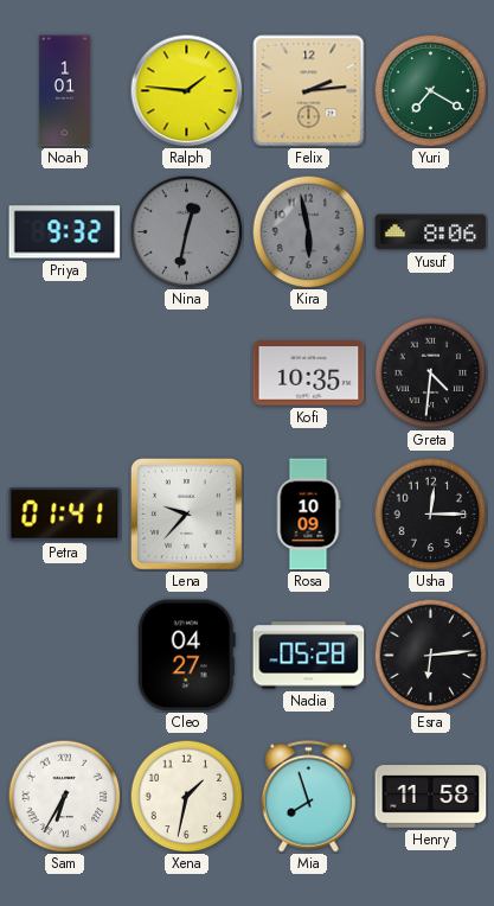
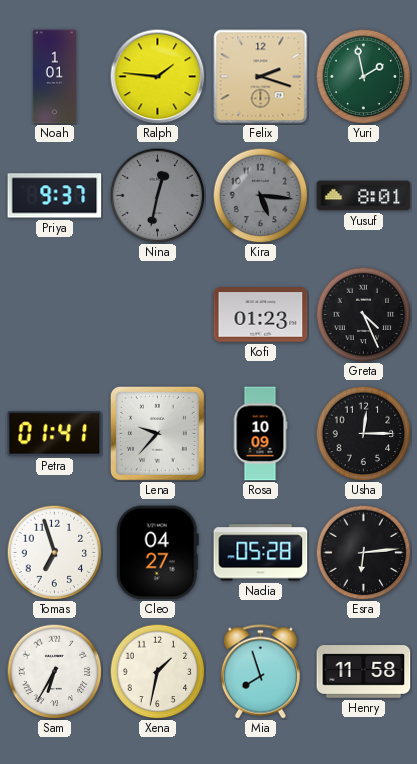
Felix: 2:14 -> 2:18 (261, 77)
Yuri: 7:20 -> 1:58 (363, 76)
Priya: 9:32 -> 9:37 (55, 196)
Kira: 5:58 -> 5:16 (260, 195)
Yusuf: 8:06 -> 8:01 (364, 196)
Kofi: 10:35 -> 01:23 (261, 315)
Greta: 4:31 -> 4:26 (363, 314)
Tomas: none -> 6:57 (54, 552)
